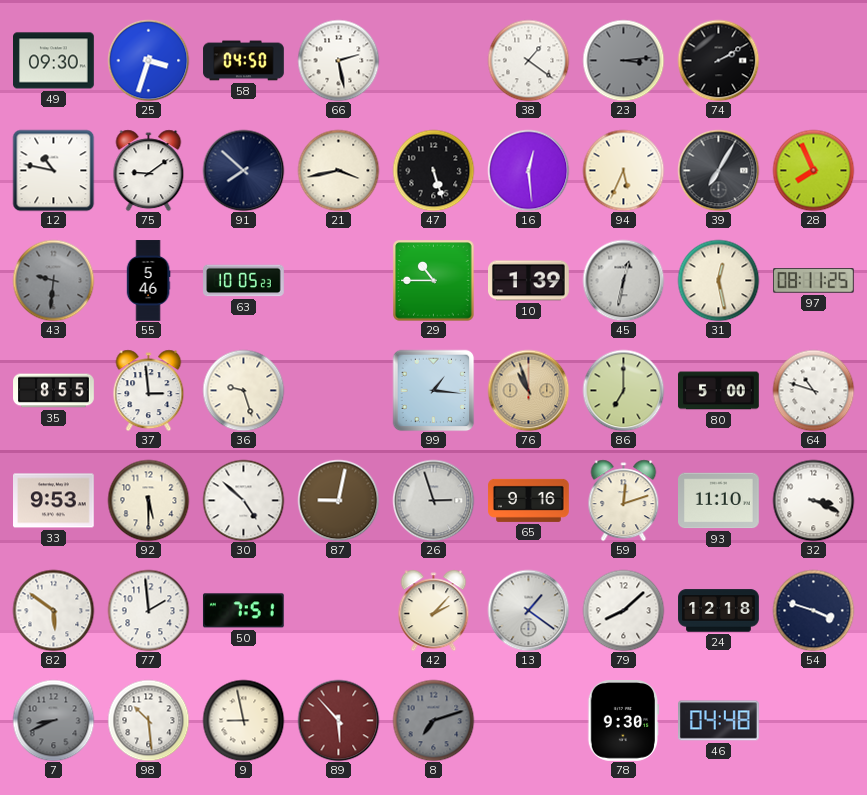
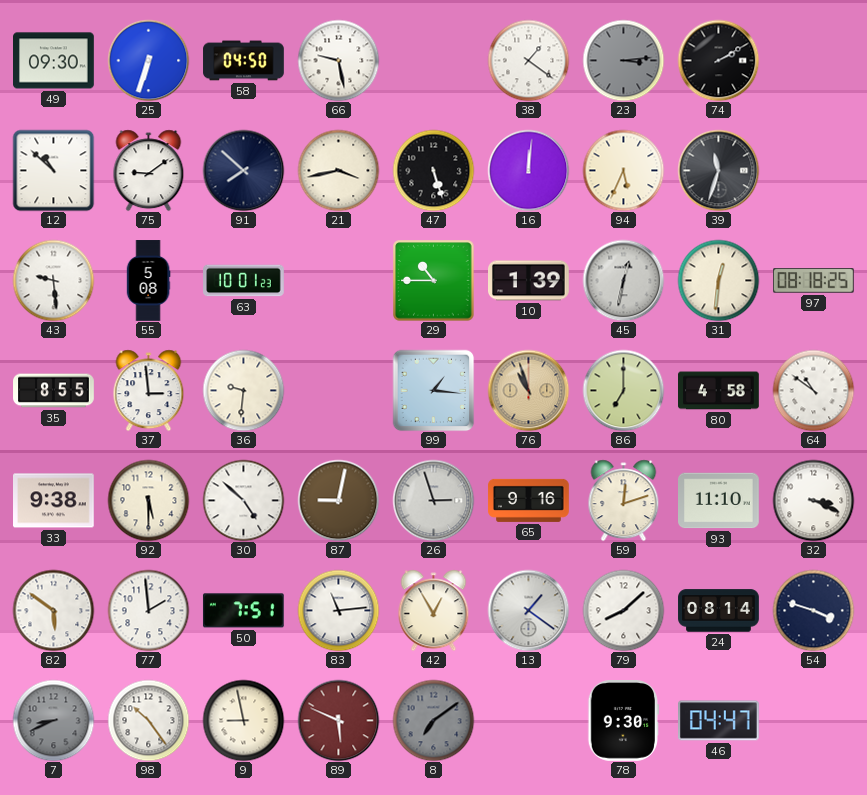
25: 3:33 -> 6:33 (148, 60)
66: 2:28 -> 9:28 (338, 60)
12: 10:47 -> 10:52 (53, 170)
16: 12:29 -> 12:01 (528, 170)
39: 7:05 -> 11:33 (718, 170)
28: 7:56 -> none (813, 170)
43: 9:31 -> 9:29 (53, 280)
43 dial: grey -> white (53, 280)
55: 5:46 -> 5:08 (148, 281)
63: 10:05 -> 10:01 (244, 281)
31: 12:28 -> 12:31 (718, 280)
97: 08:11 -> 08:18 (814, 281)
36: 9:27 -> 9:31 (243, 390)
80: 5:00 -> 4:58 (719, 391)
64: 10:48 -> 10:51 (813, 390)
33: 9:53 -> 9:38 (54, 501)
83: none -> 11:14 (338, 610)
42: 2:07 -> 12:55 (434, 610)
24: 12:18 -> 08:14 (719, 611)
98: 10:29 -> 10:24 (148, 720)
89: 5:53 -> 5:49 (338, 720)
8: 7:12 -> 7:09 (433, 720)
46: 04:48 -> 04:47 (719, 721)
